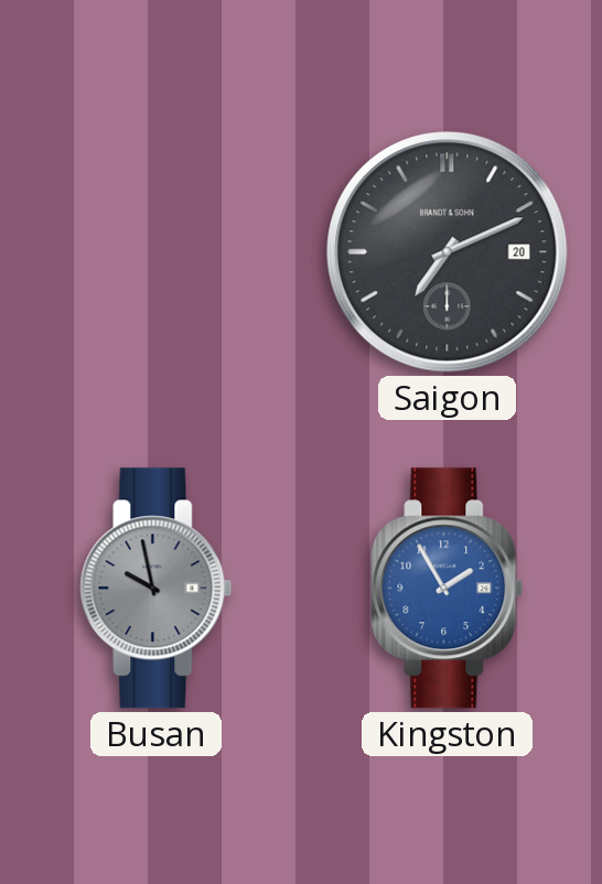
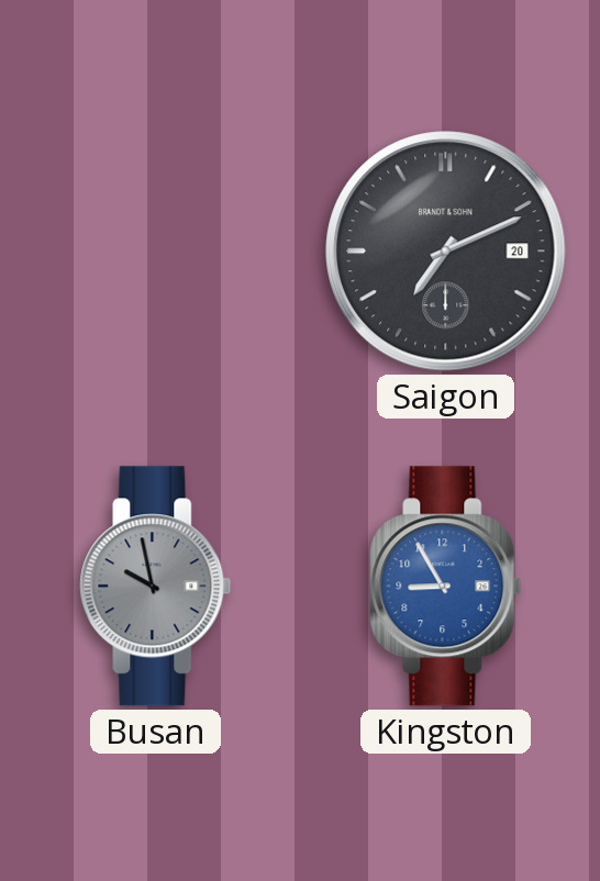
Kingston: 1:55 -> 8:55 (446, 587)
